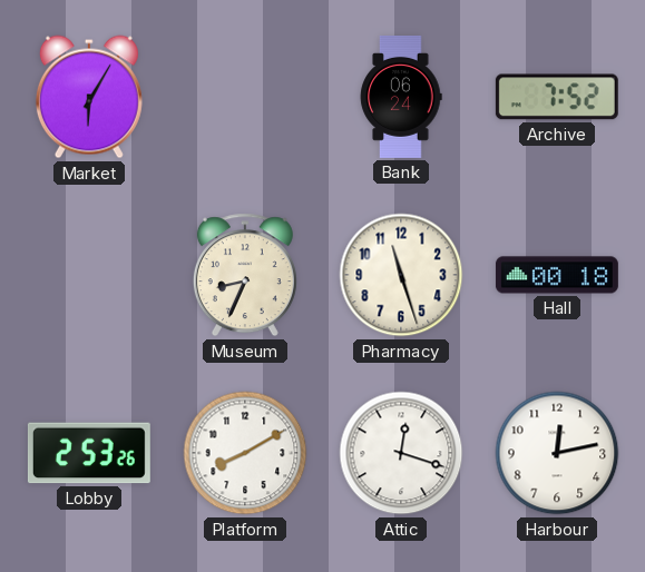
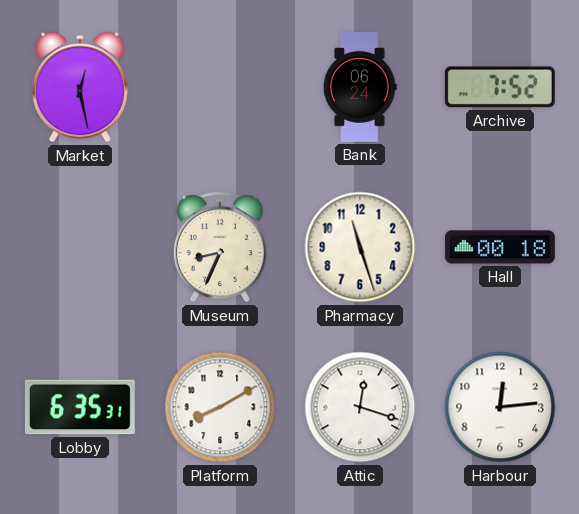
Market: 6:05 -> 12:28 (80, 87)
Lobby: 2:53 -> 6:35 (80, 407)
Harbour: 12:13 -> 12:14 (500, 407)
